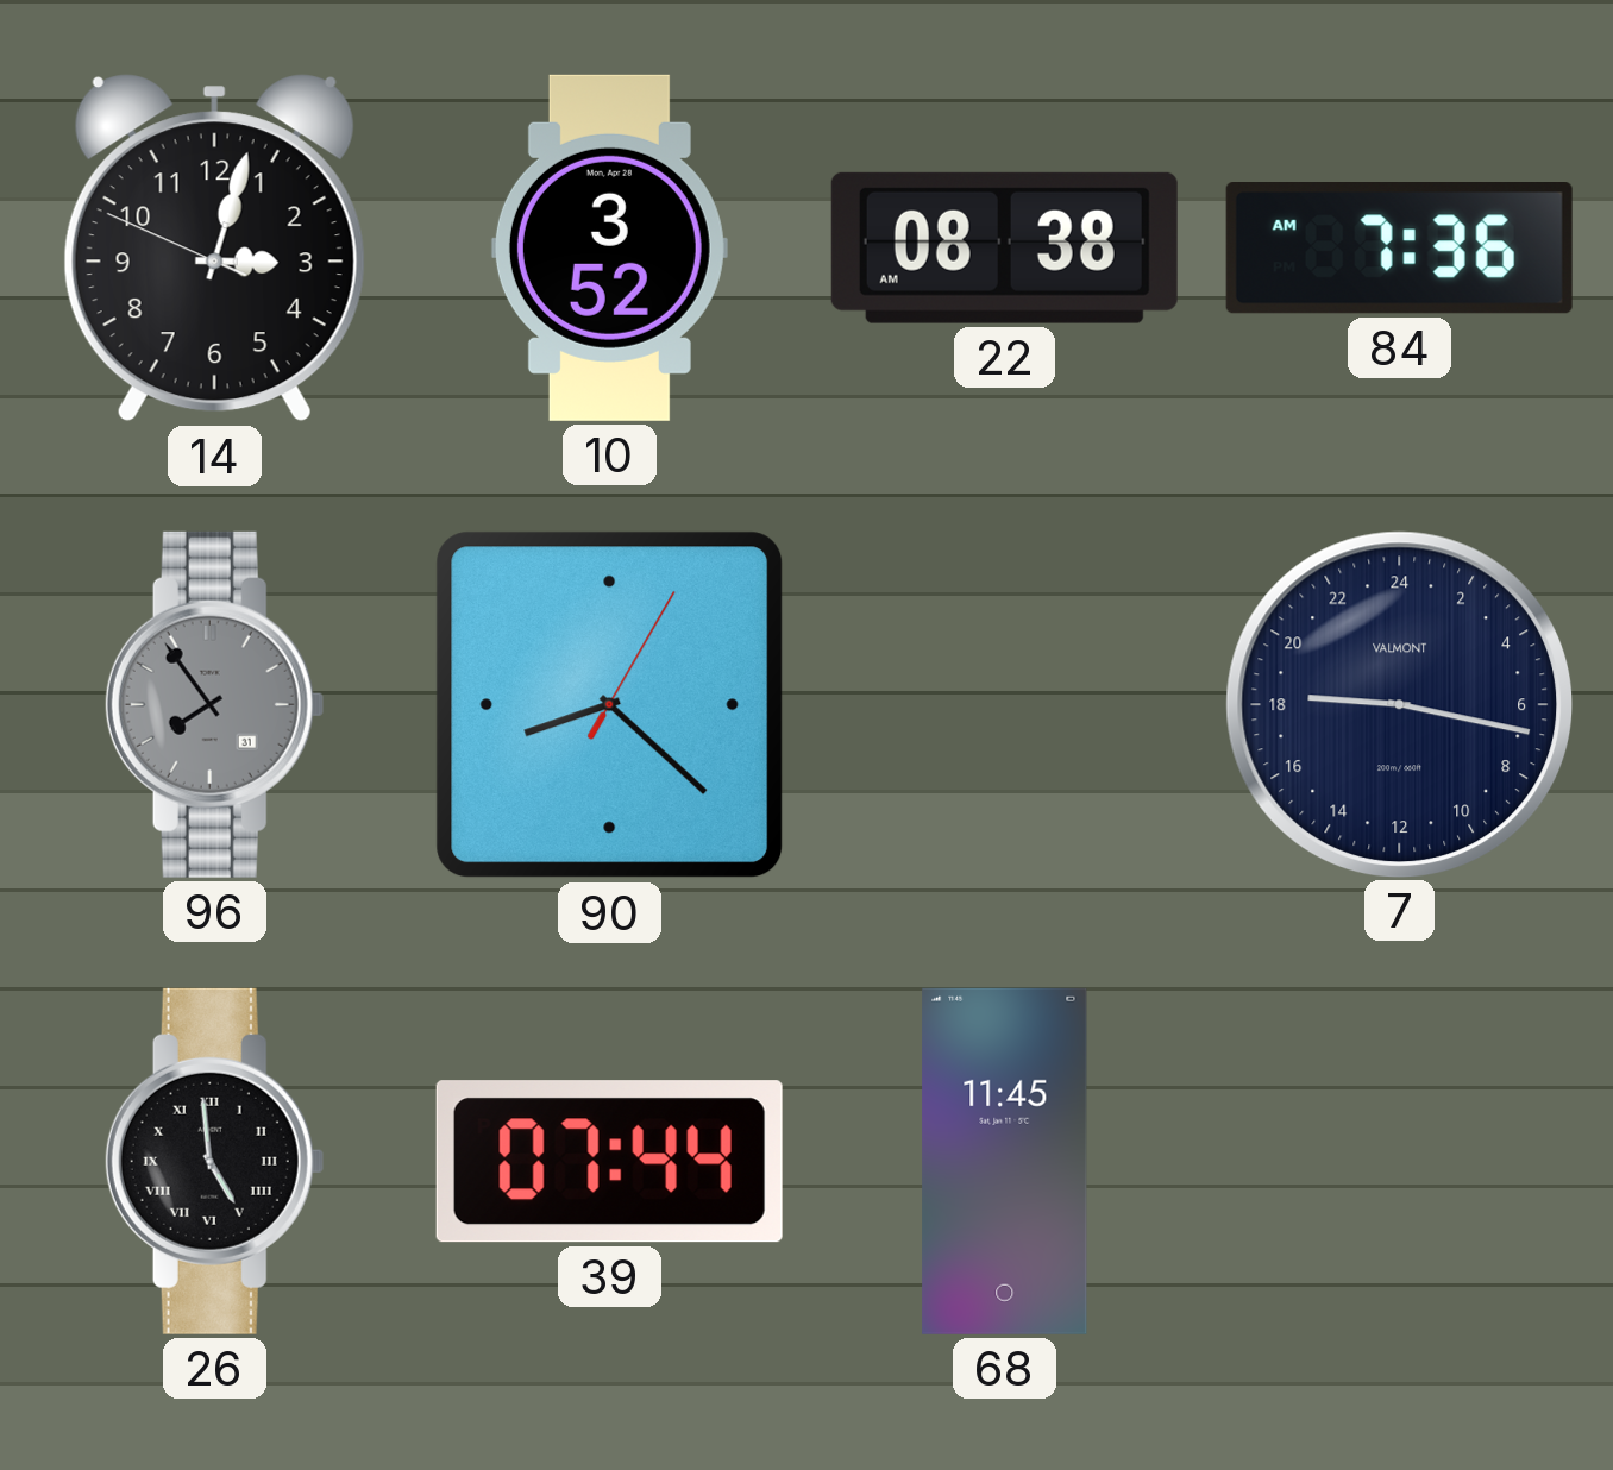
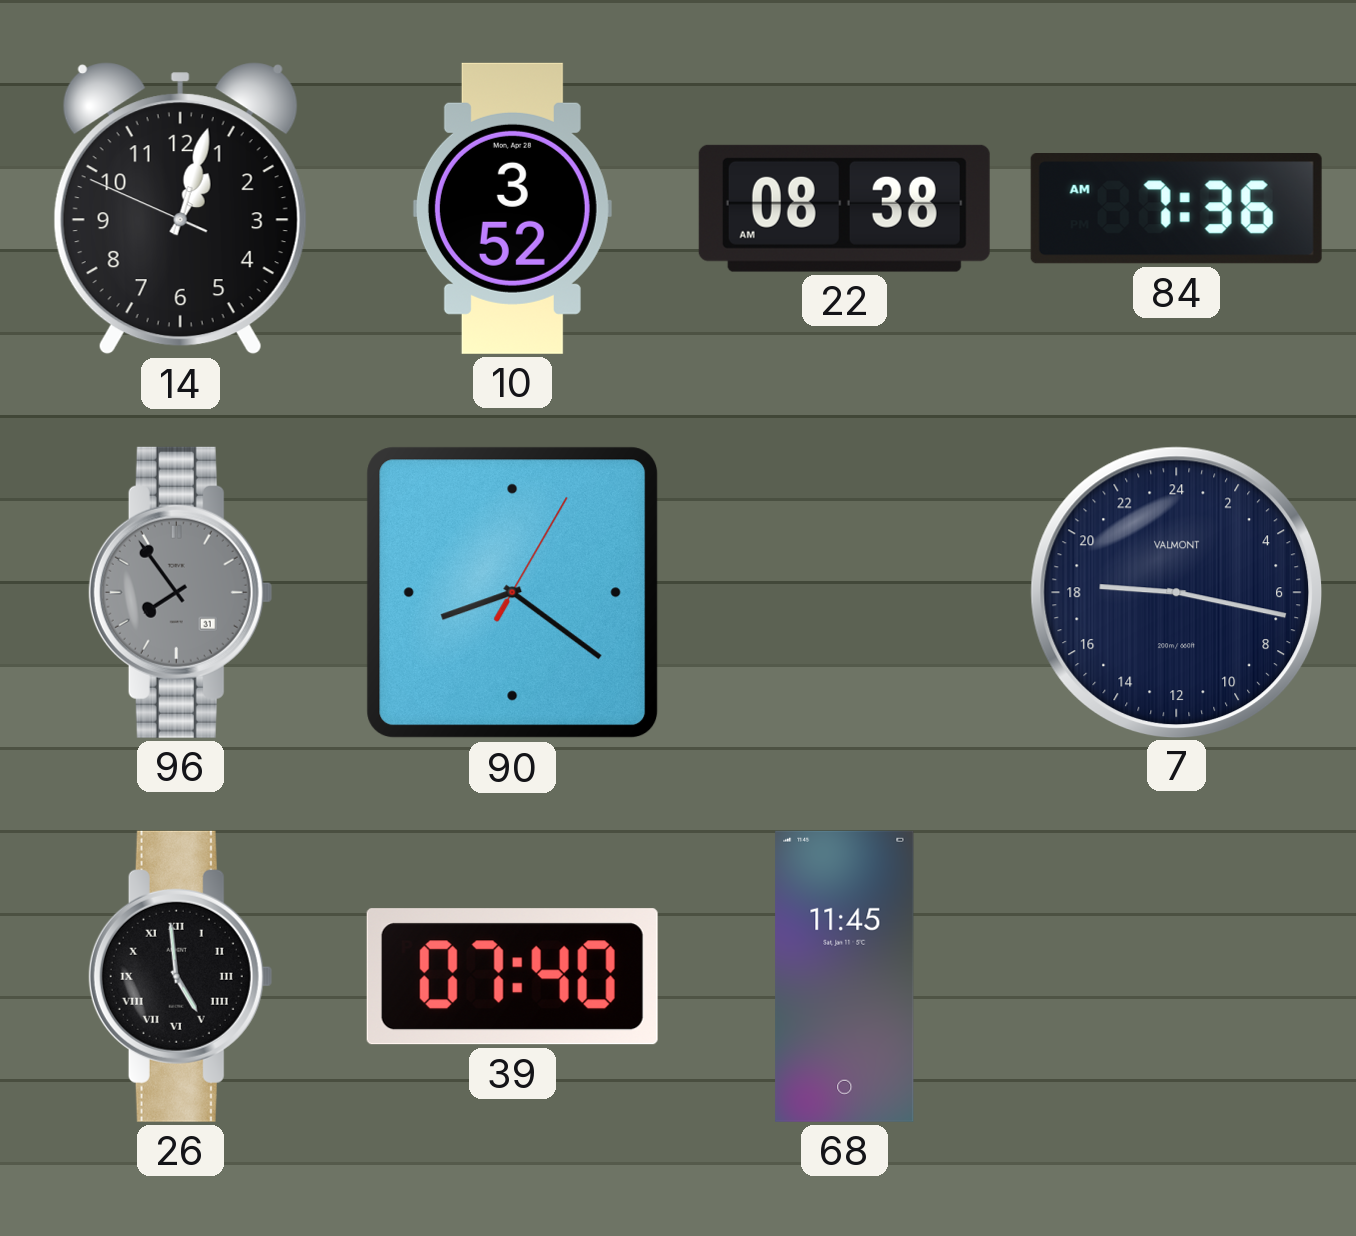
14: 3:02 -> 1:02 (180, 209)
90: 8:22 -> 8:21 (513, 593)
39: 07:44 -> 07:40 (512, 977)
